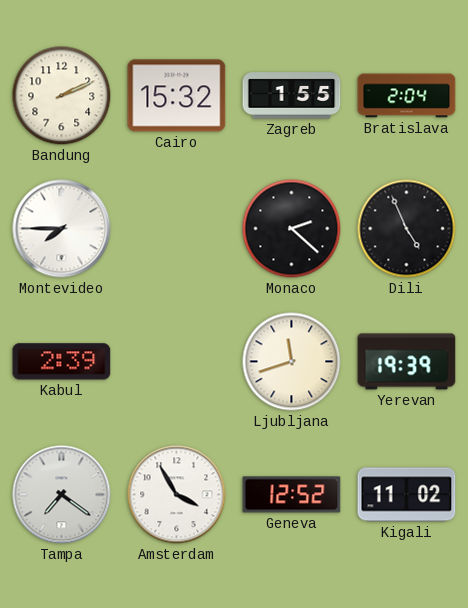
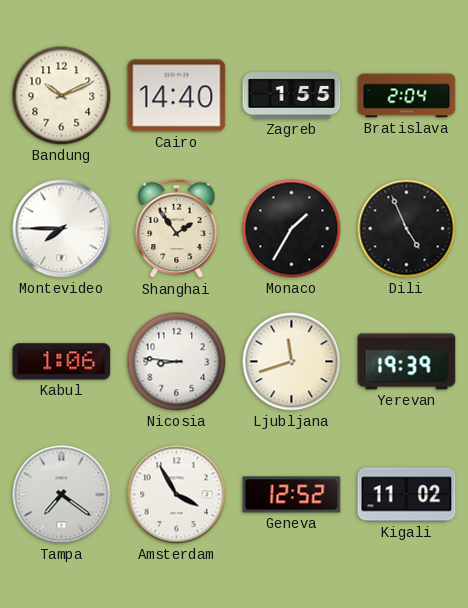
Bandung: 2:11 -> 10:11 (62, 96)
Cairo: 15:32 -> 14:40 (177, 96)
Shanghai: none -> 1:54 (177, 229)
Monaco: 2:22 -> 1:35 (292, 229)
Kabul: 2:39 -> 1:06 (62, 362)
Nicosia: none -> 8:46 (177, 362)
